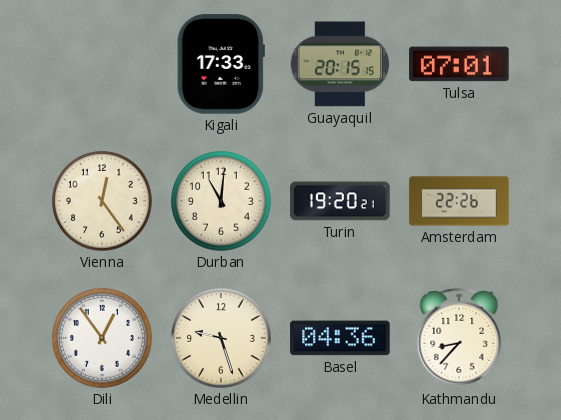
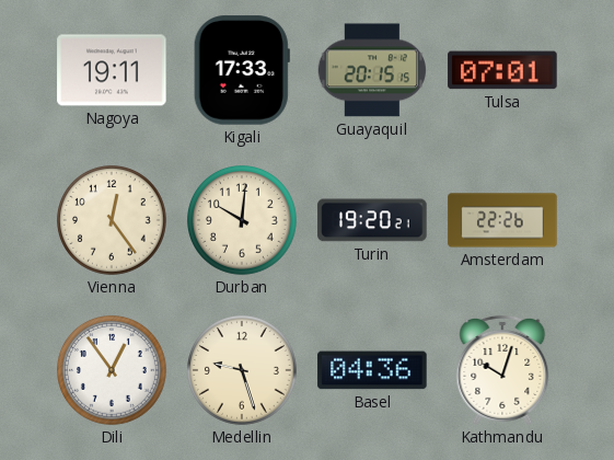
Nagoya: none -> 19:11 (112, 70)
Durban: 11:01 -> 10:01 (243, 221)
Kathmandu: 8:37 -> 10:03 (502, 370)
